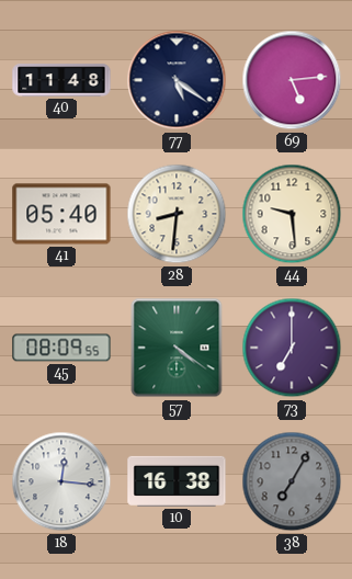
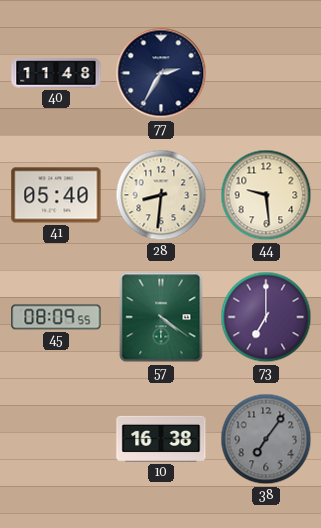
77: 5:21 -> 2:35 (161, 73)
69: 5:14 -> none (292, 80)
18: 12:16 -> none (61, 481)
38: 7:05 -> 7:06 (266, 439)
